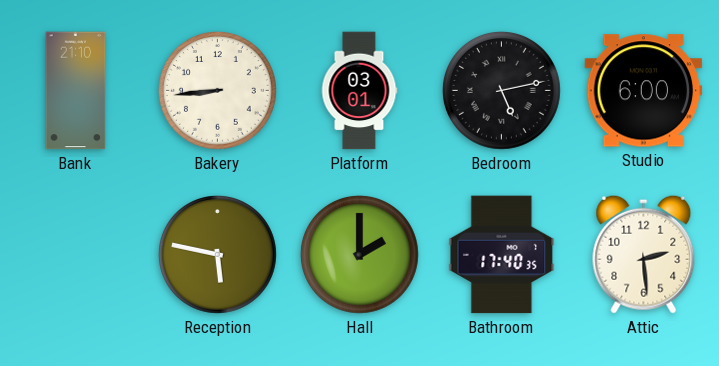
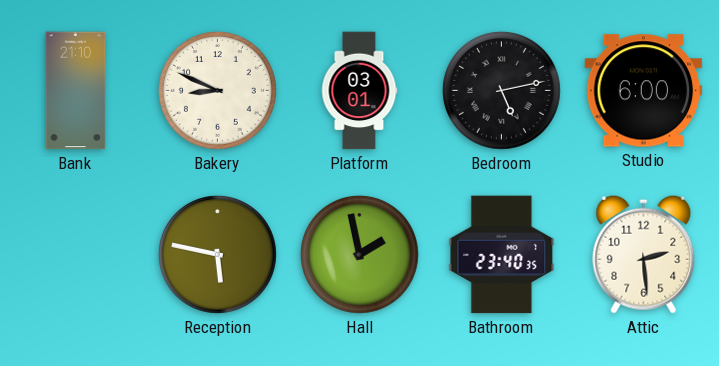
Bakery: 8:44 -> 8:49 (218, 91)
Hall: 2:00 -> 1:58 (360, 255)
Bathroom: 17:40 -> 23:40 (502, 255)
